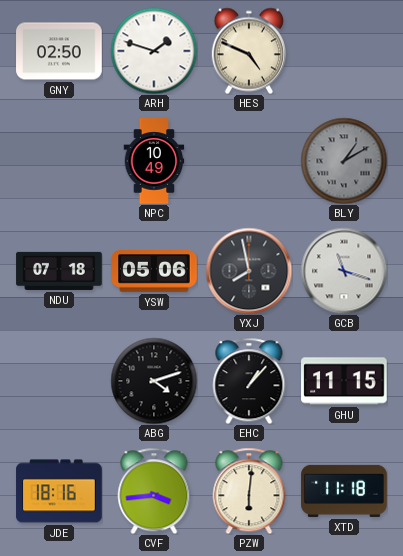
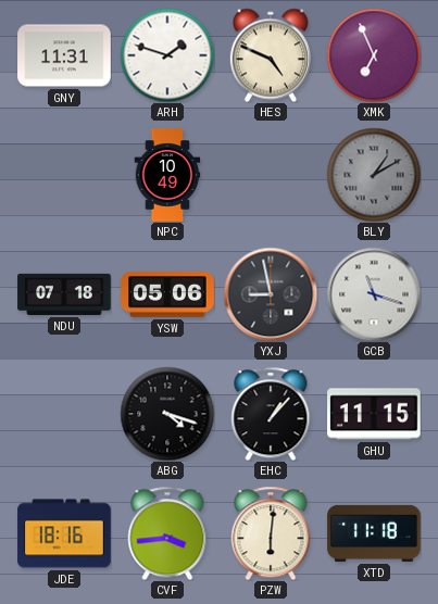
GNY: 02:50 -> 11:31 (64, 55)
XMK: none -> 6:56 (374, 55)
YXJ: 7:58 -> 8:58 (271, 294)
ABG: 4:12 -> 4:18 (167, 414)
